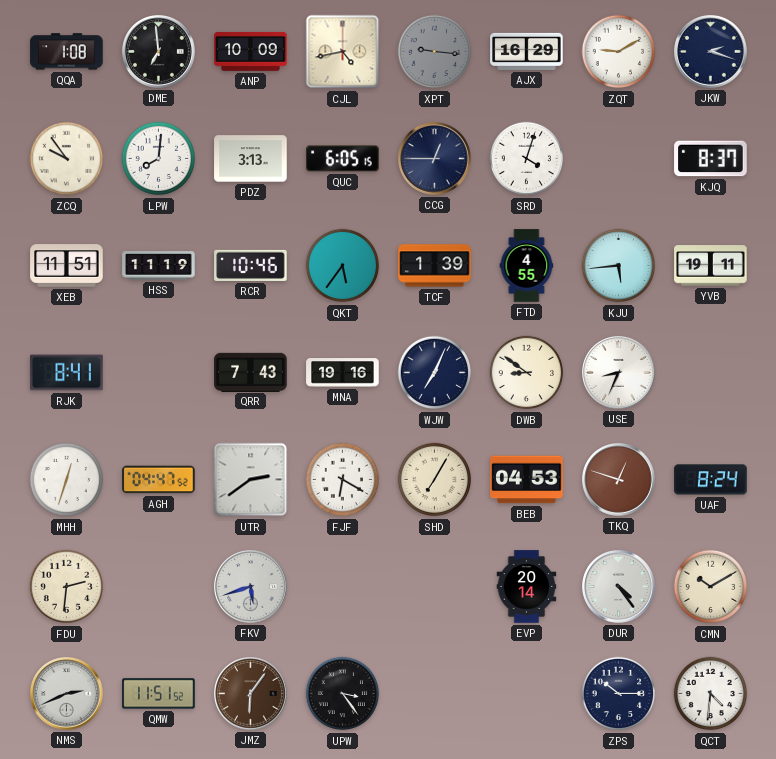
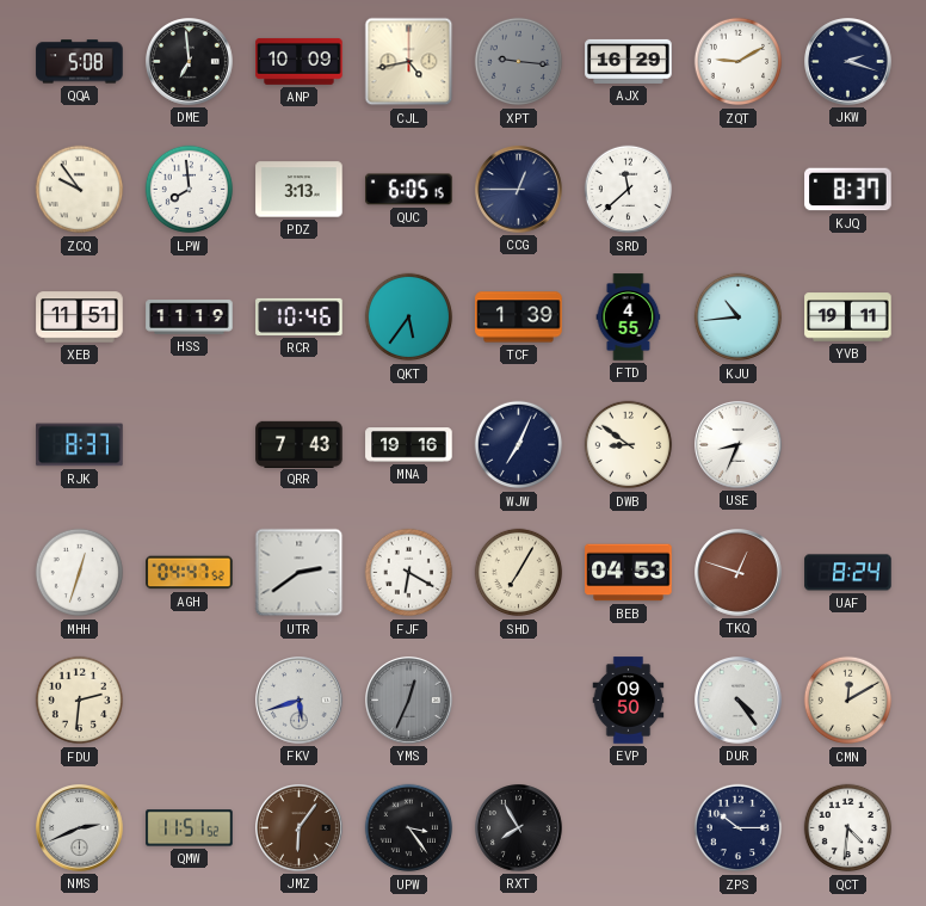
QQA: 1:08 -> 5:08 (80, 62)
LPW: 8:01 -> 7:59 (190, 190)
SRD: 4:03 -> 11:38 (629, 190)
KJU: 5:44 -> 10:44 (739, 318)
RJK: 8:41 -> 8:37 (80, 445)
YMS: none -> 12:34 (409, 701)
EVP: 20:14 -> 09:50 (629, 701)
CMN: 10:10 -> 12:10 (848, 701)
RXT: none -> 7:55 (519, 828)
